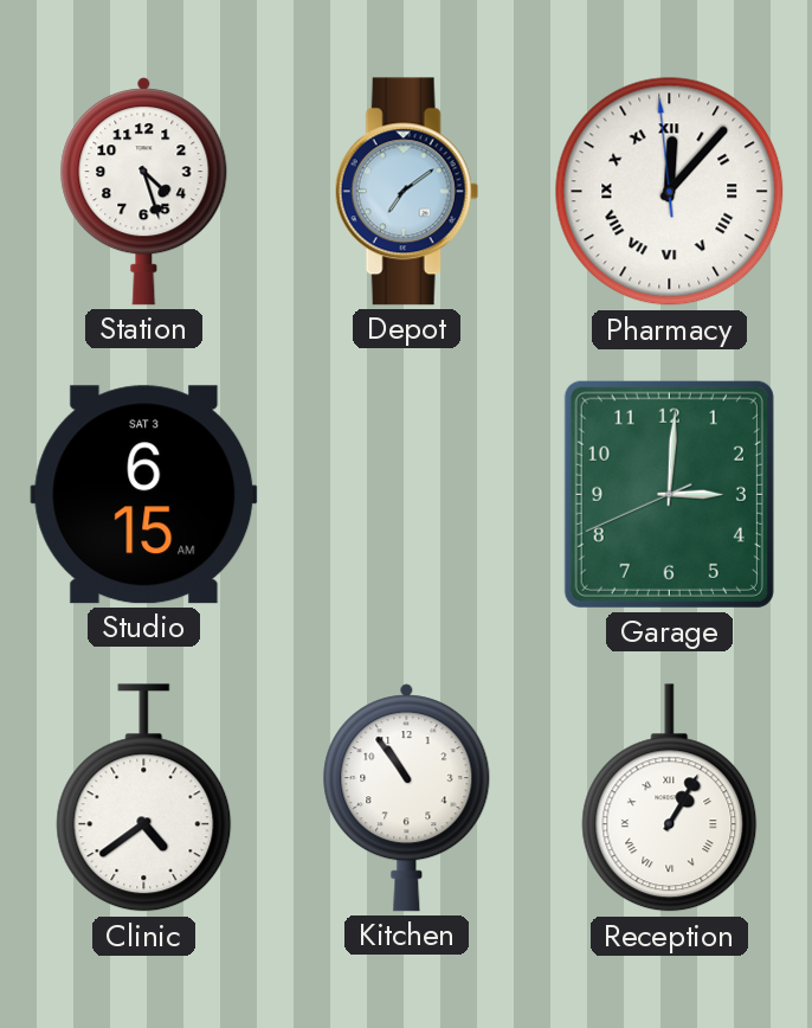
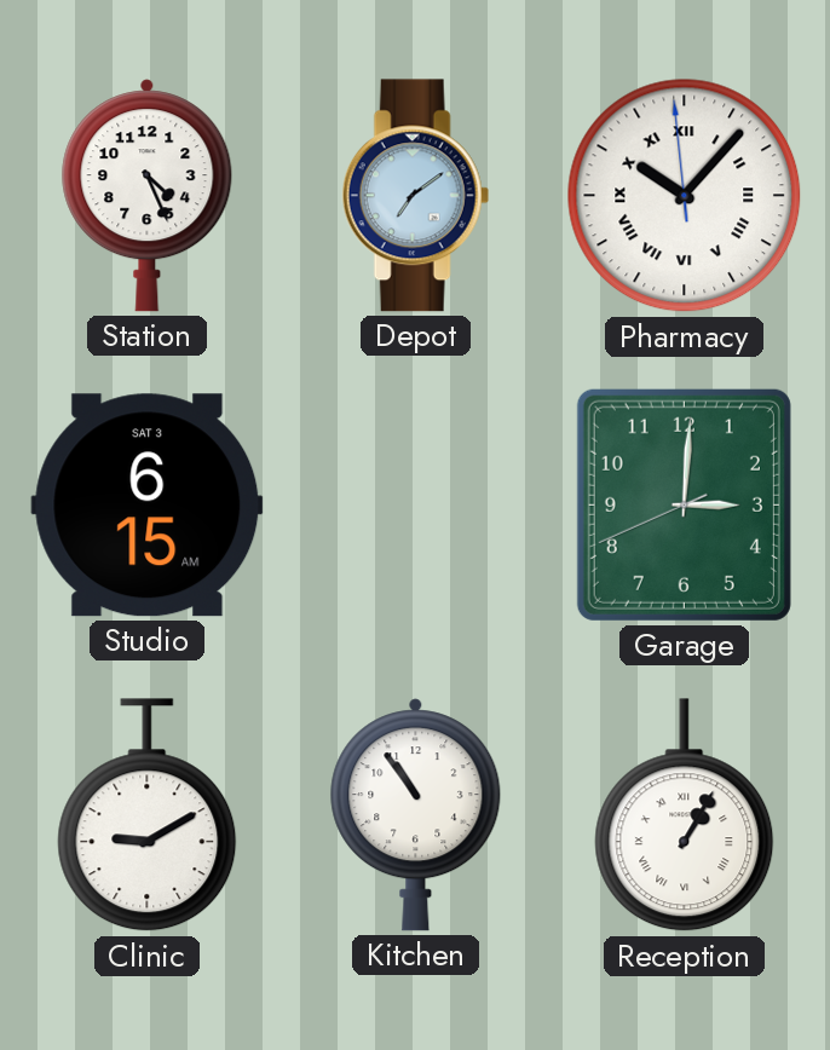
Station: 4:27 -> 4:26 (148, 196)
Pharmacy: 12:06 -> 10:06 (685, 196)
Clinic: 4:39 -> 9:10 (148, 815)
